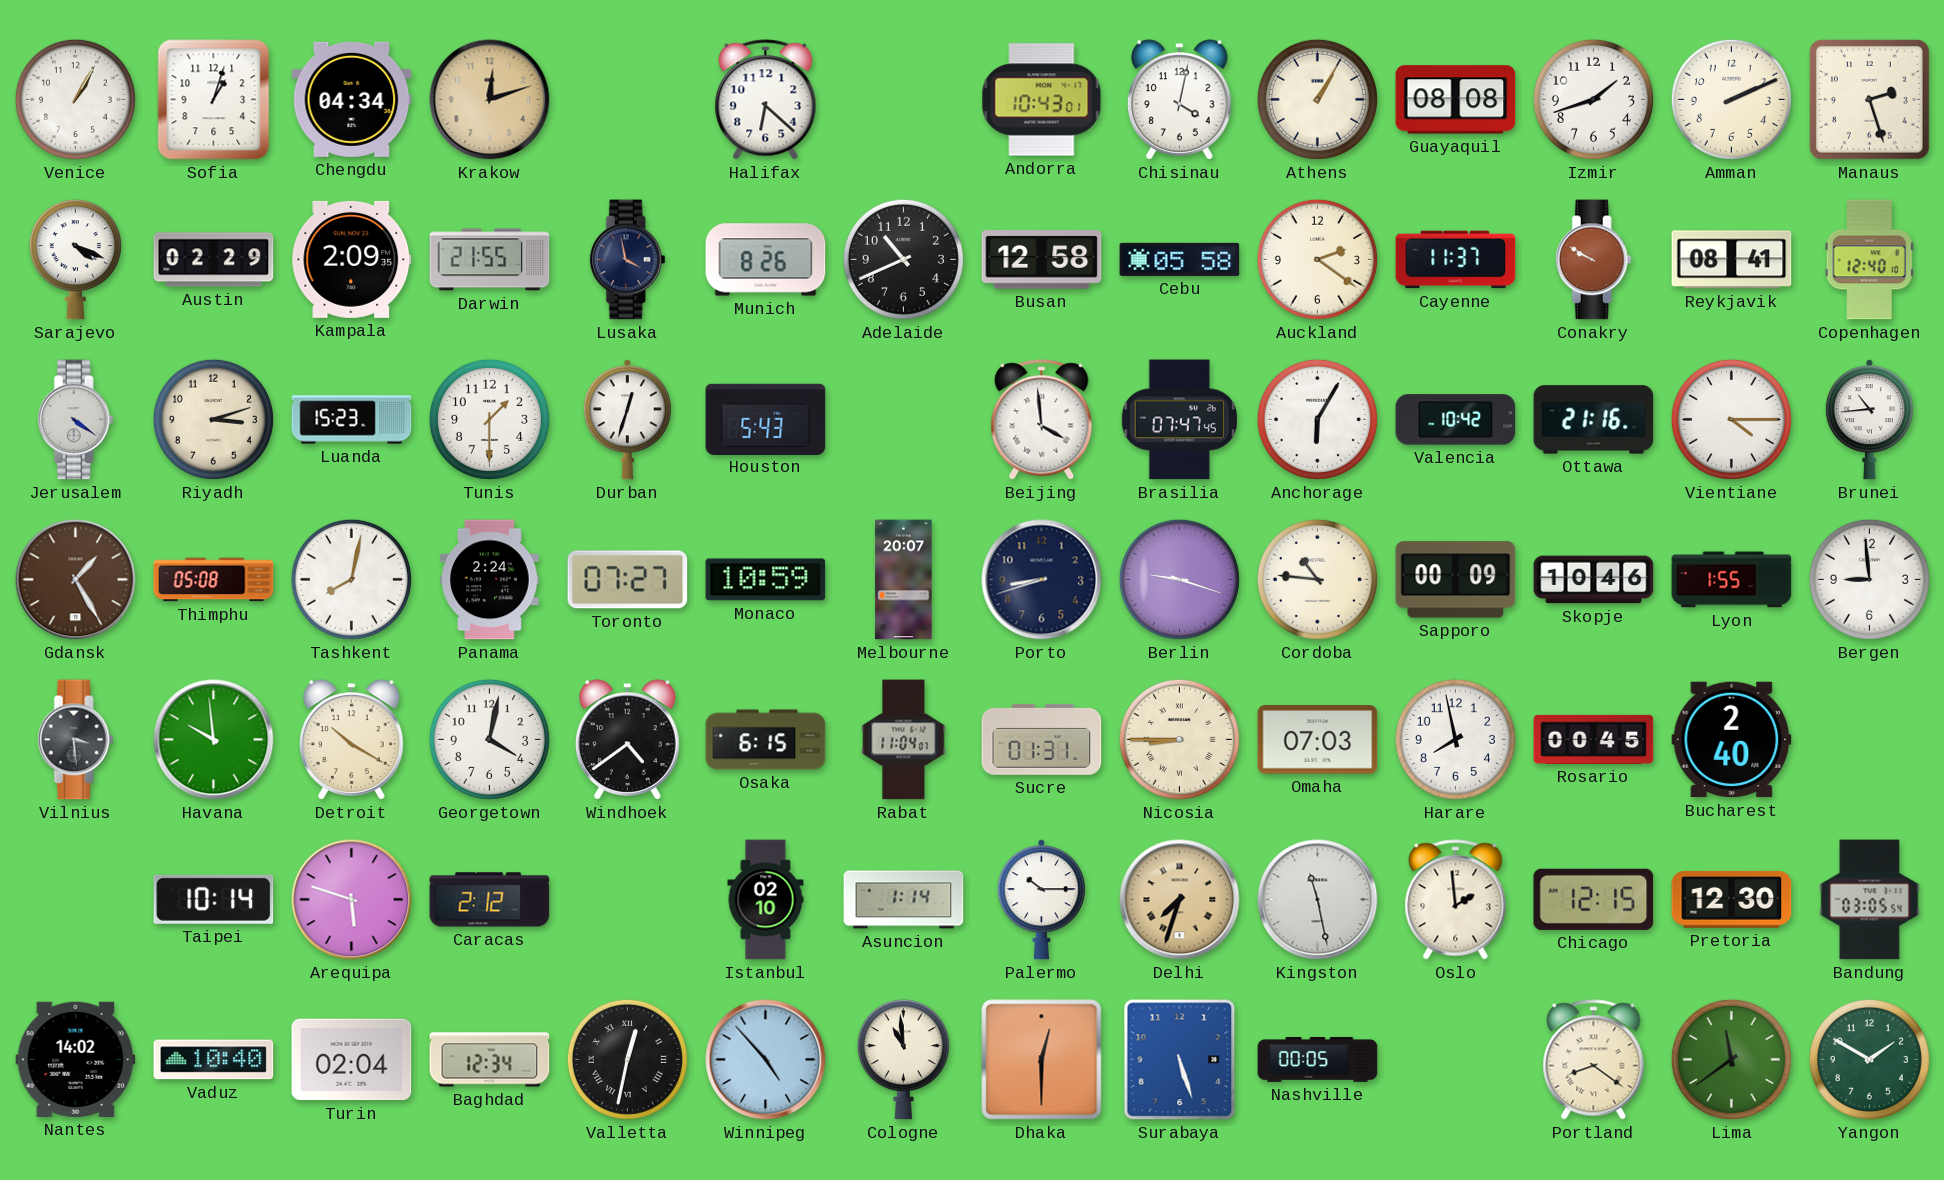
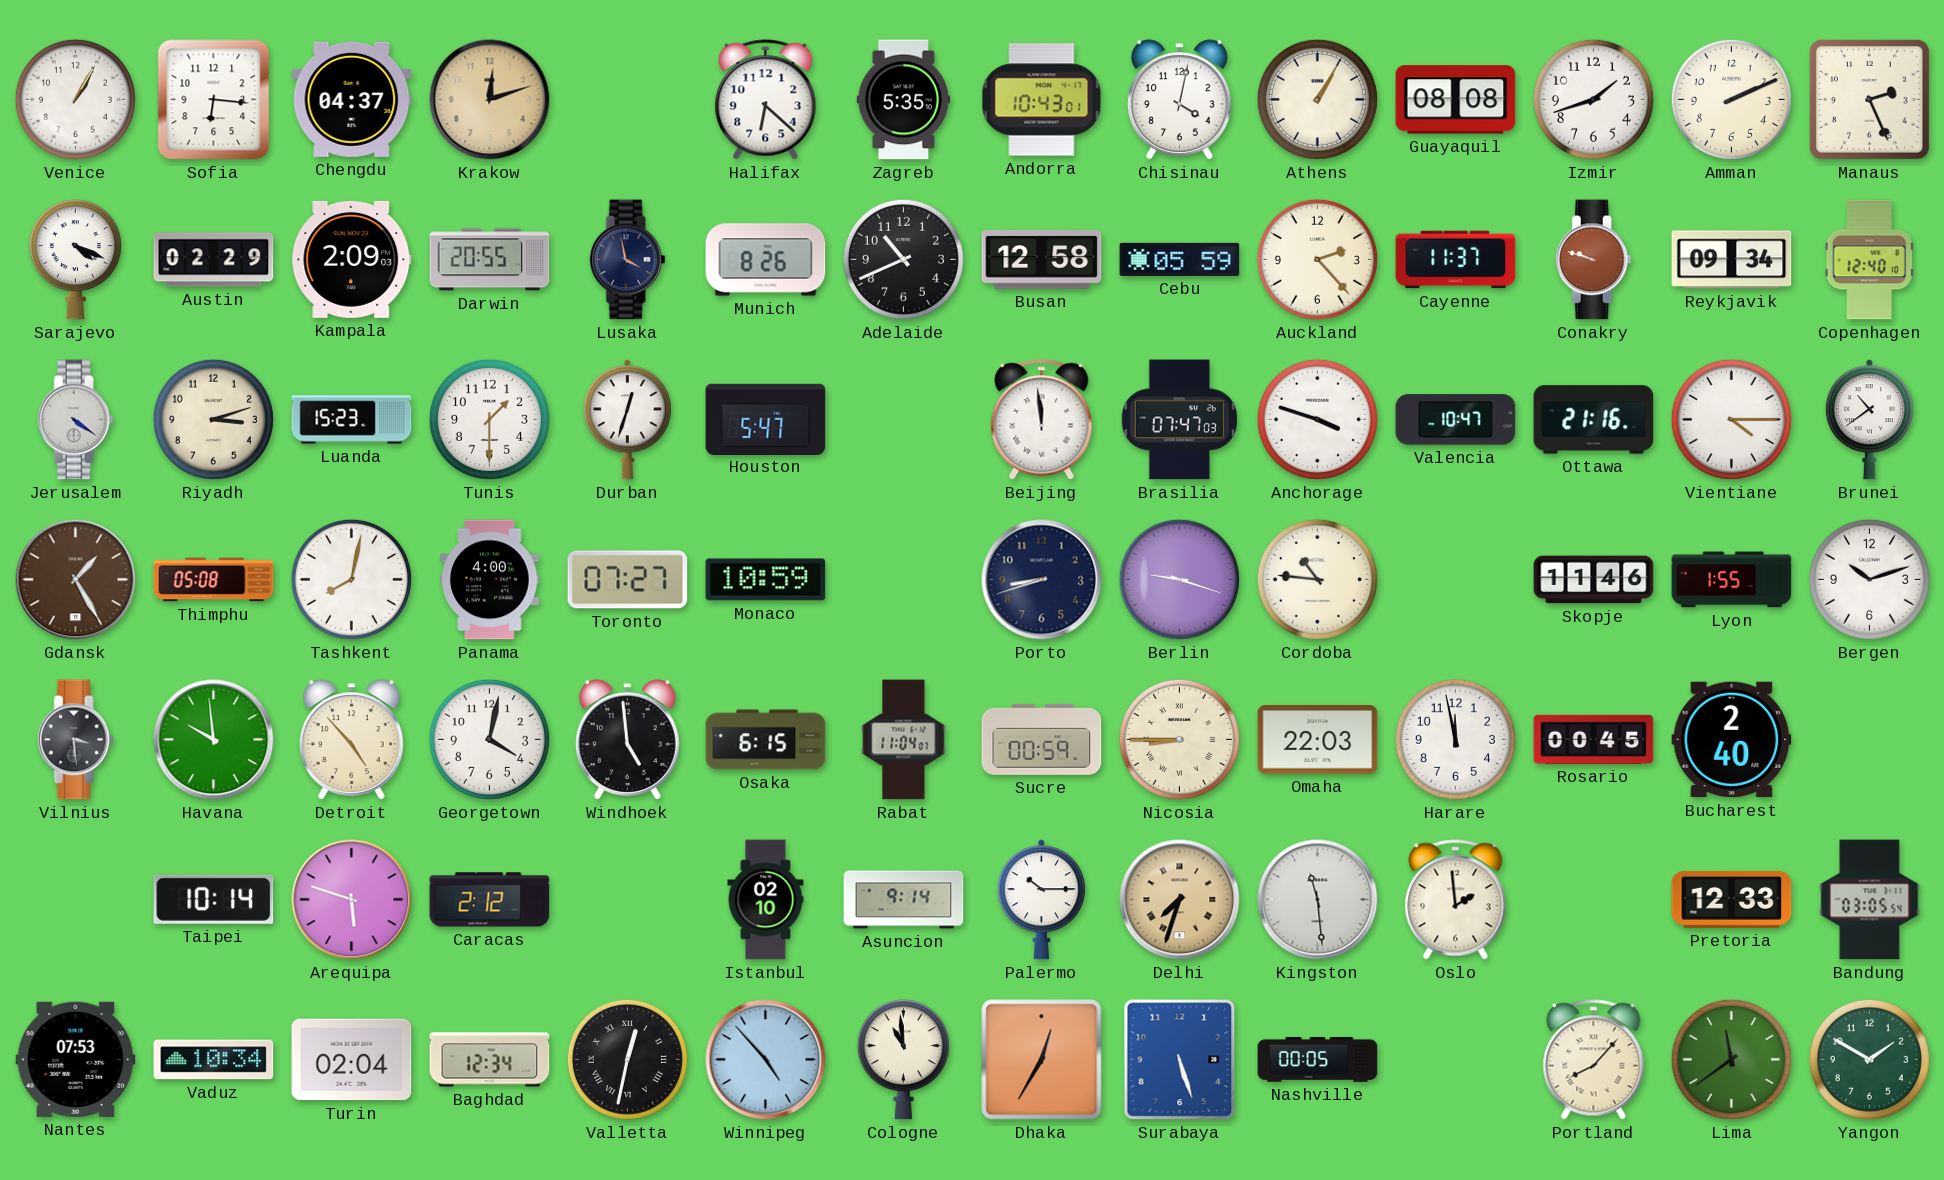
Sofia: 1:03 -> 6:16 (214, 100)
Chengdu: 04:34 -> 04:37 (352, 99)
Zagreb: none -> 5:35 (903, 100)
Manaus: 2:27 -> 2:26 (1870, 100)
Kampala: 2:09:35 -> 2:09:03 (352, 259)
Darwin: 21:55 -> 20:55 (490, 260)
Cebu: 05:58 -> 05:59 (1180, 259)
Auckland: 2:21 -> 2:23 (1317, 259)
Conakry: 9:50 -> 9:48 (1593, 260)
Reykjavik: 08:41 -> 09:34 (1732, 260)
Houston: 5:43 -> 5:47 (766, 419)
Beijing: 3:59 -> 11:59 (1042, 420)
Brasilia: 07:47:45 -> 07:47:03 (1179, 420)
Anchorage: 6:05 -> 3:48 (1317, 419)
Valencia: 10:42 -> 10:47 (1456, 420)
Brunei: 10:44 -> 10:39 (1869, 420)
Panama: 2:24 -> 4:00 (490, 580)
Melbourne: 20:07 -> none (904, 580)
Sapporo: 00:09 -> none (1456, 580)
Skopje: 10:46 -> 11:46 (1594, 580)
Bergen: 8:59 -> 10:12 (1869, 579)
Detroit: 10:20 -> 4:53 (351, 740)
Windhoek: 4:39 -> 4:59 (627, 740)
Sucre: 01:31 -> 00:59 (1042, 739)
Omaha: 07:03 -> 22:03 (1318, 740)
Harare: 7:58 -> 11:58 (1455, 739)
Asuncion: 1:14 -> 9:14 (904, 900)
Kingston: 11:28 -> 11:29 (1318, 900)
Chicago: 12:15 -> none (1594, 899)
Pretoria: 12:30 -> 12:33 (1732, 899)
Nantes: 14:02 -> 07:53 (76, 1059)
Vaduz: 10:40 -> 10:34 (214, 1060)
Dhaka: 12:30 -> 12:35 (1042, 1060)
Portland: 8:21 -> 8:07 (1594, 1060)
